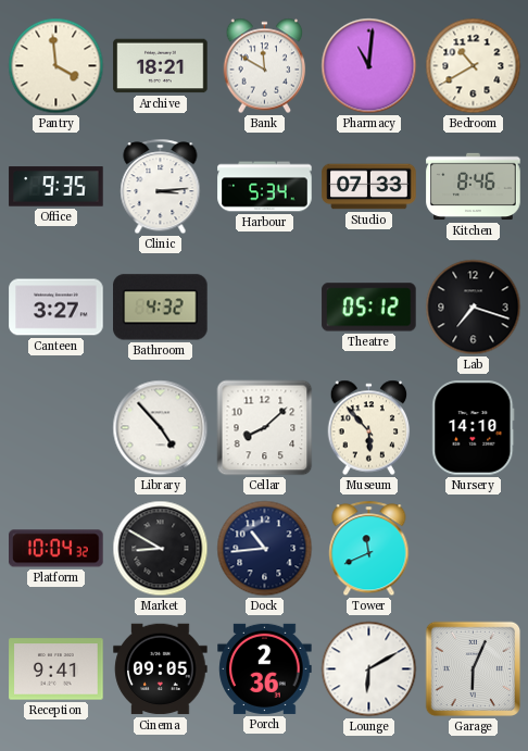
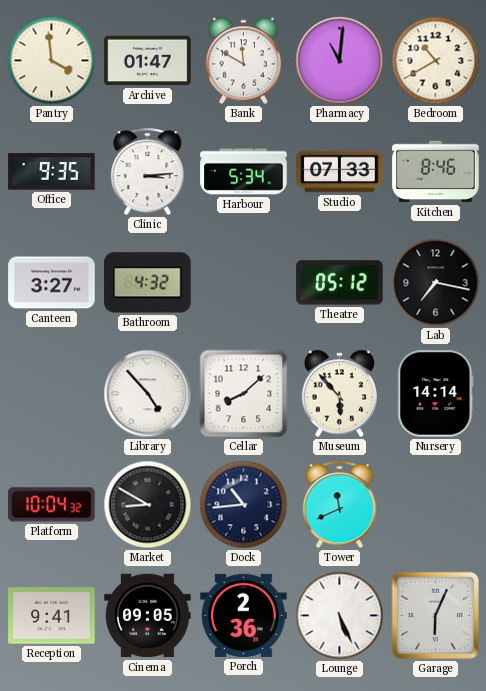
Archive: 18:21 -> 01:47 (148, 61)
Lab: 7:18 -> 7:17 (436, 283)
Nursery: 14:10 -> 14:14 (436, 394)
Lounge: 6:10 -> 5:26 (340, 616)
